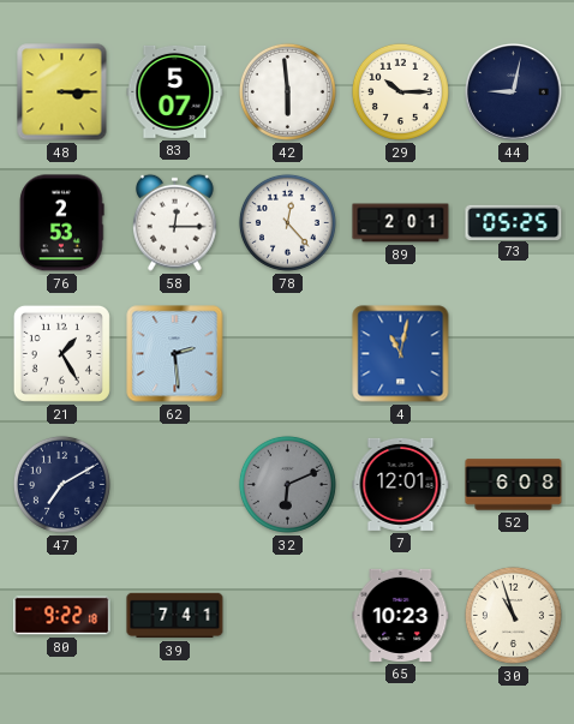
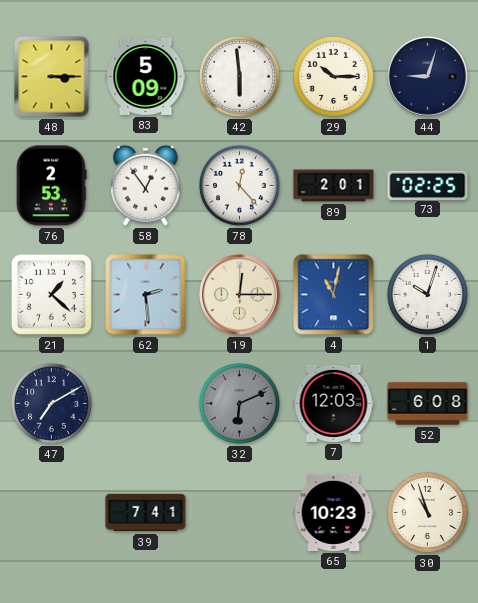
83: 5:07 -> 5:09 (146, 76)
44: 9:02 -> 9:03 (428, 77)
58: 12:15 -> 12:54 (146, 185)
73: 05:25 -> 02:25 (428, 185)
21: 1:25 -> 1:22 (51, 294)
19: none -> 12:15 (240, 295)
1: none -> 10:03 (427, 294)
7: 12:01 -> 12:03 (334, 403)
80: 9:22 -> none (62, 616)
